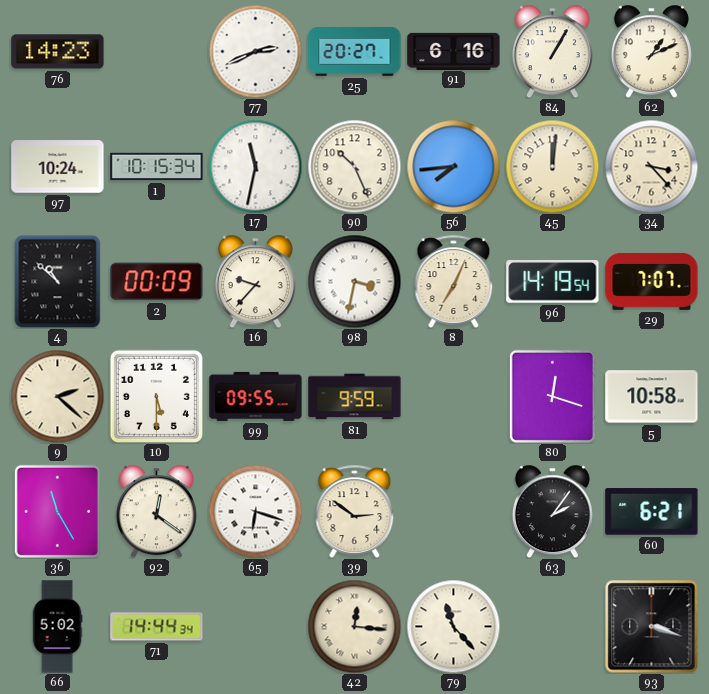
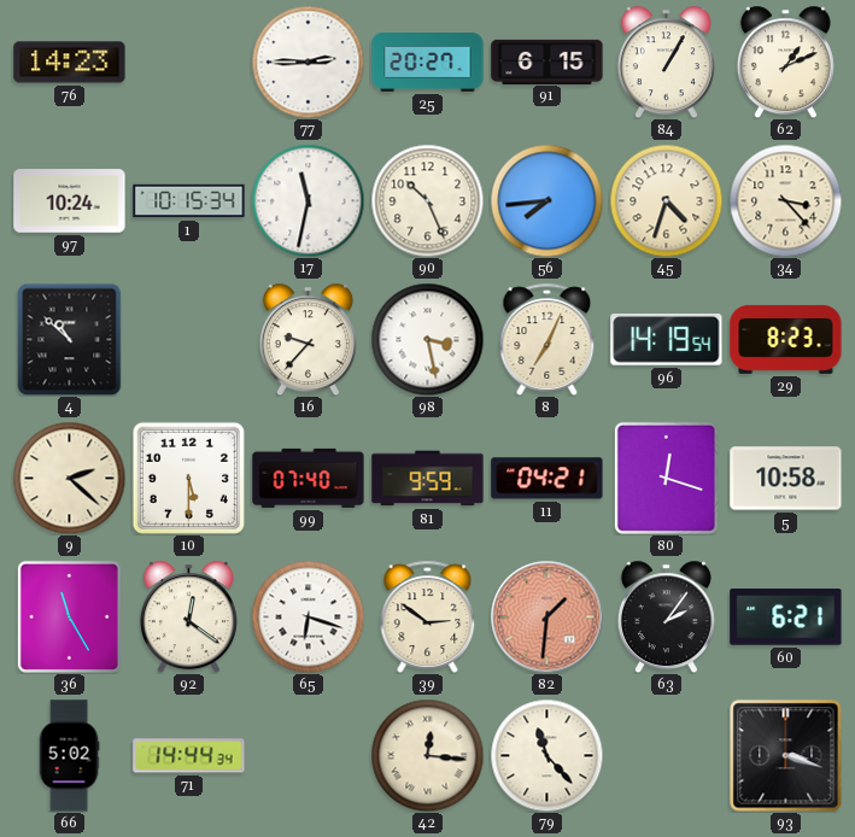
77: 2:41 -> 2:45 (308, 62)
91: 6:16 -> 6:15 (547, 62)
45: 12:01 -> 4:33 (666, 200)
2: 00:09 -> none (157, 282)
98: 3:32 -> 3:28 (427, 339)
29: 7:07 -> 8:23 (786, 339)
99: 09:55 -> 07:40 (309, 478)
11: none -> 04:21 (547, 479)
82: none -> 1:31 (546, 616)
